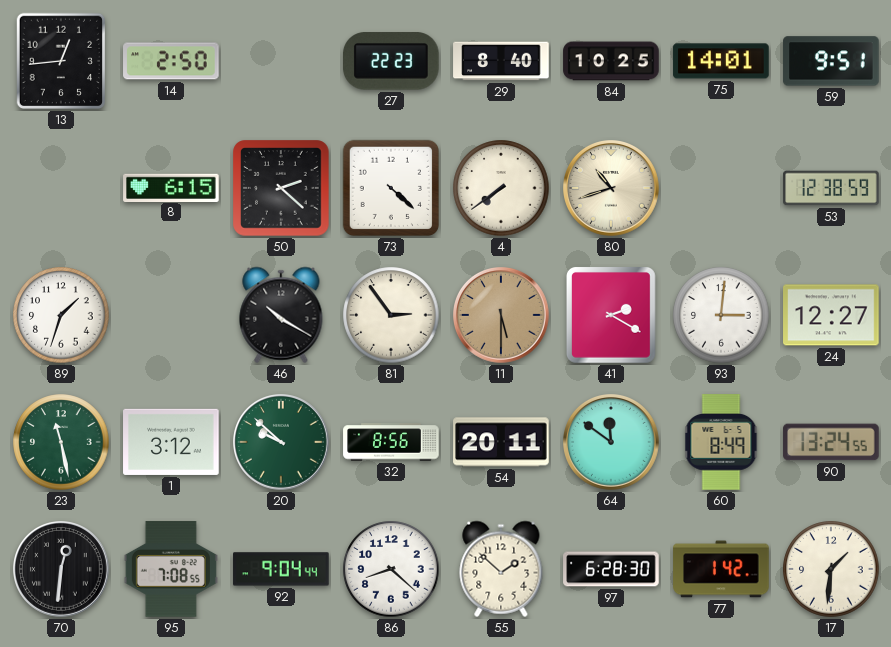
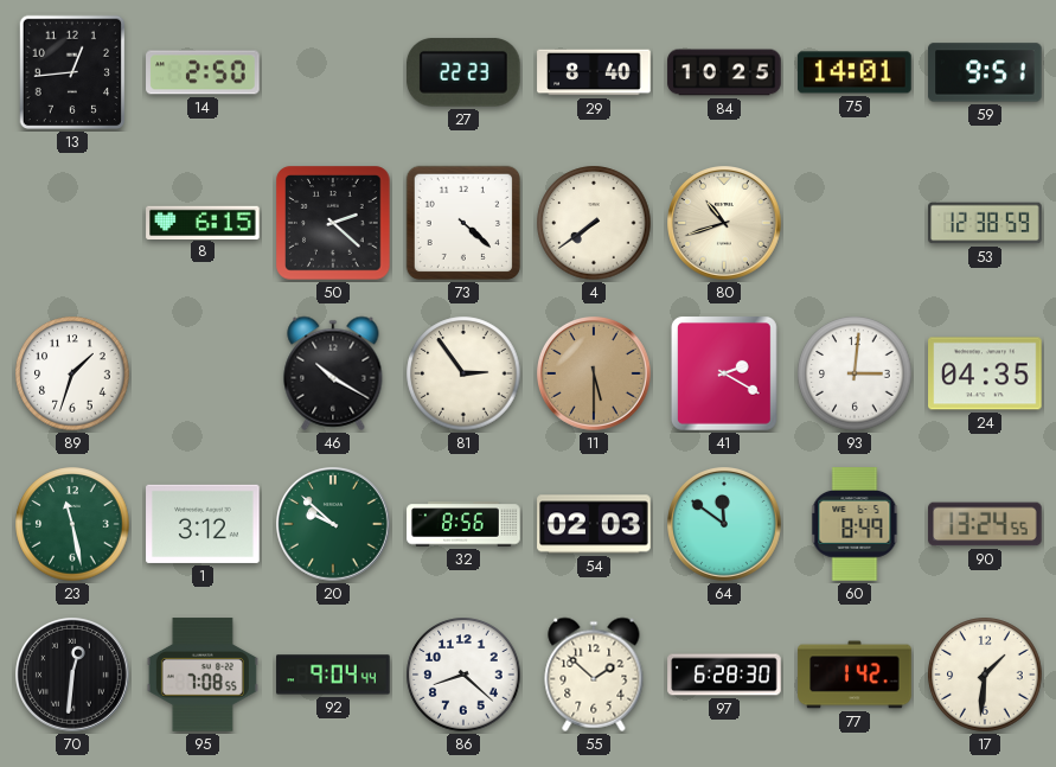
24: 12:27 -> 04:35 (985, 373)
54: 20:11 -> 02:03 (594, 524)
